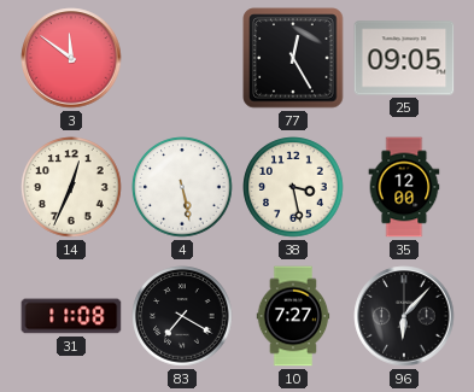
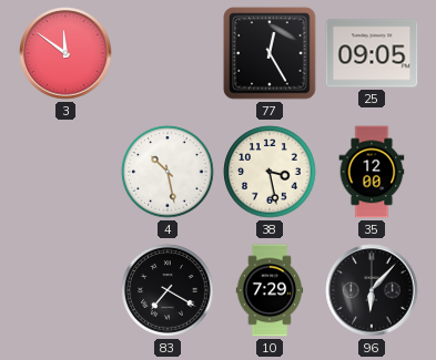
14: 12:34 -> none (71, 187)
4: 5:28 -> 10:28 (168, 172)
31: 11:08 -> none (71, 316)
10: 7:27 -> 7:29 (270, 290)
